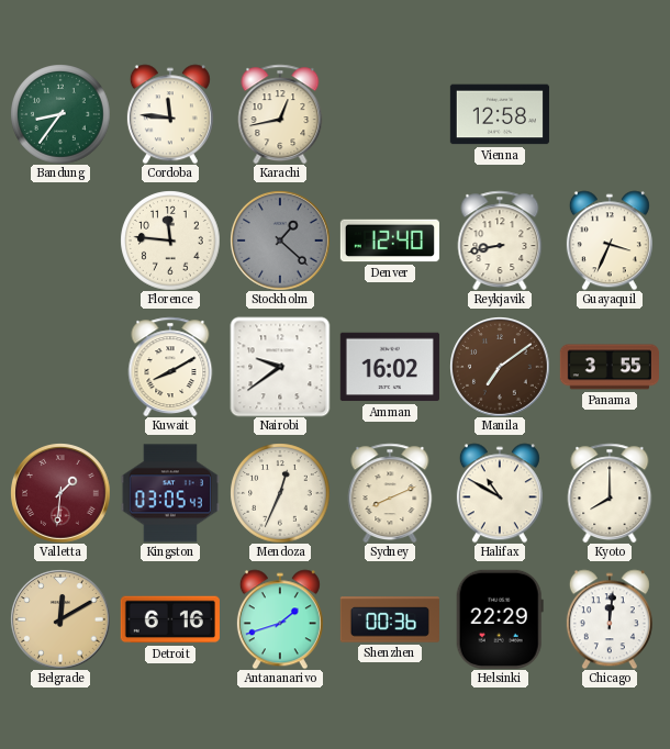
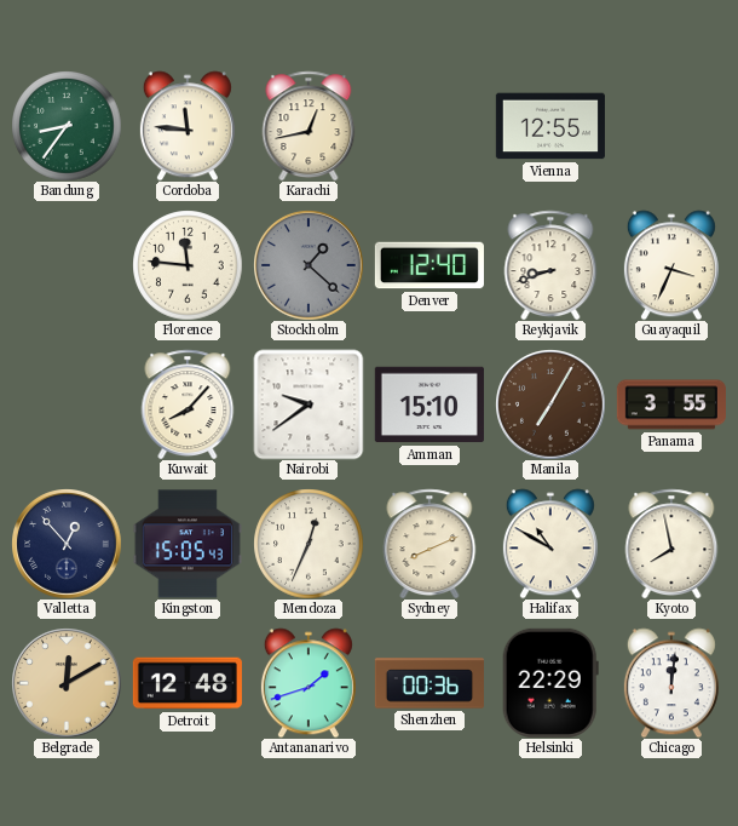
Vienna: 12:58 -> 12:55 (550, 126)
Reykjavik: 8:43 -> 8:42 (550, 265)
Kuwait: 8:10 -> 8:07 (188, 405)
Amman: 16:02 -> 15:10 (429, 405)
Manila: 7:09 -> 7:05 (550, 405)
Valletta: 1:31 -> 12:53 (67, 544)
Valletta dial: burgundy -> navy (67, 544)
Kingston: 03:05 -> 15:05 (188, 544)
Kyoto: 8:00 -> 7:58 (671, 544)
Detroit: 6:16 -> 12:48 (188, 683)
